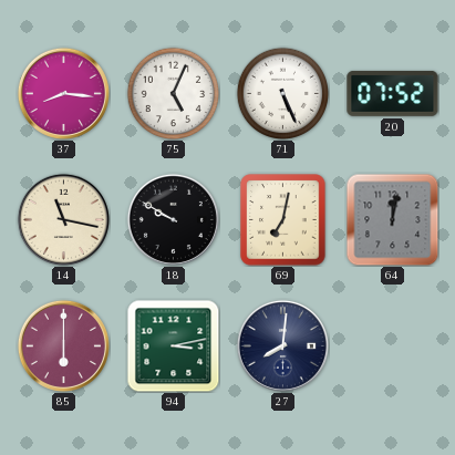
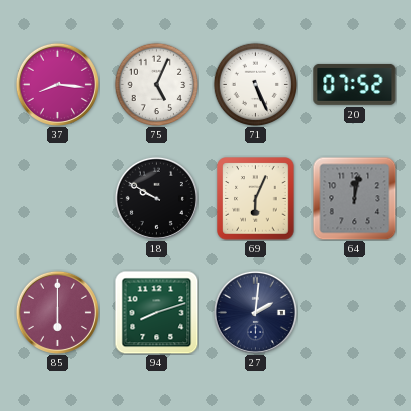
14: 11:17 -> none (63, 219)
69: 7:02 -> 6:04 (256, 199)
94: 3:13 -> 8:12 (156, 312)
27: 8:01 -> 2:01 (255, 312)
